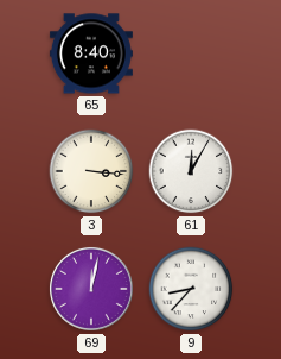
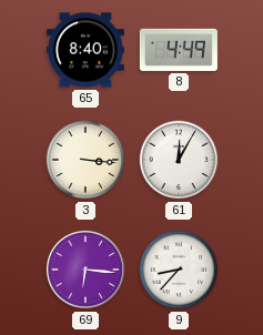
8: none -> 4:49 (179, 50)
69: 12:02 -> 6:16 (85, 270)
